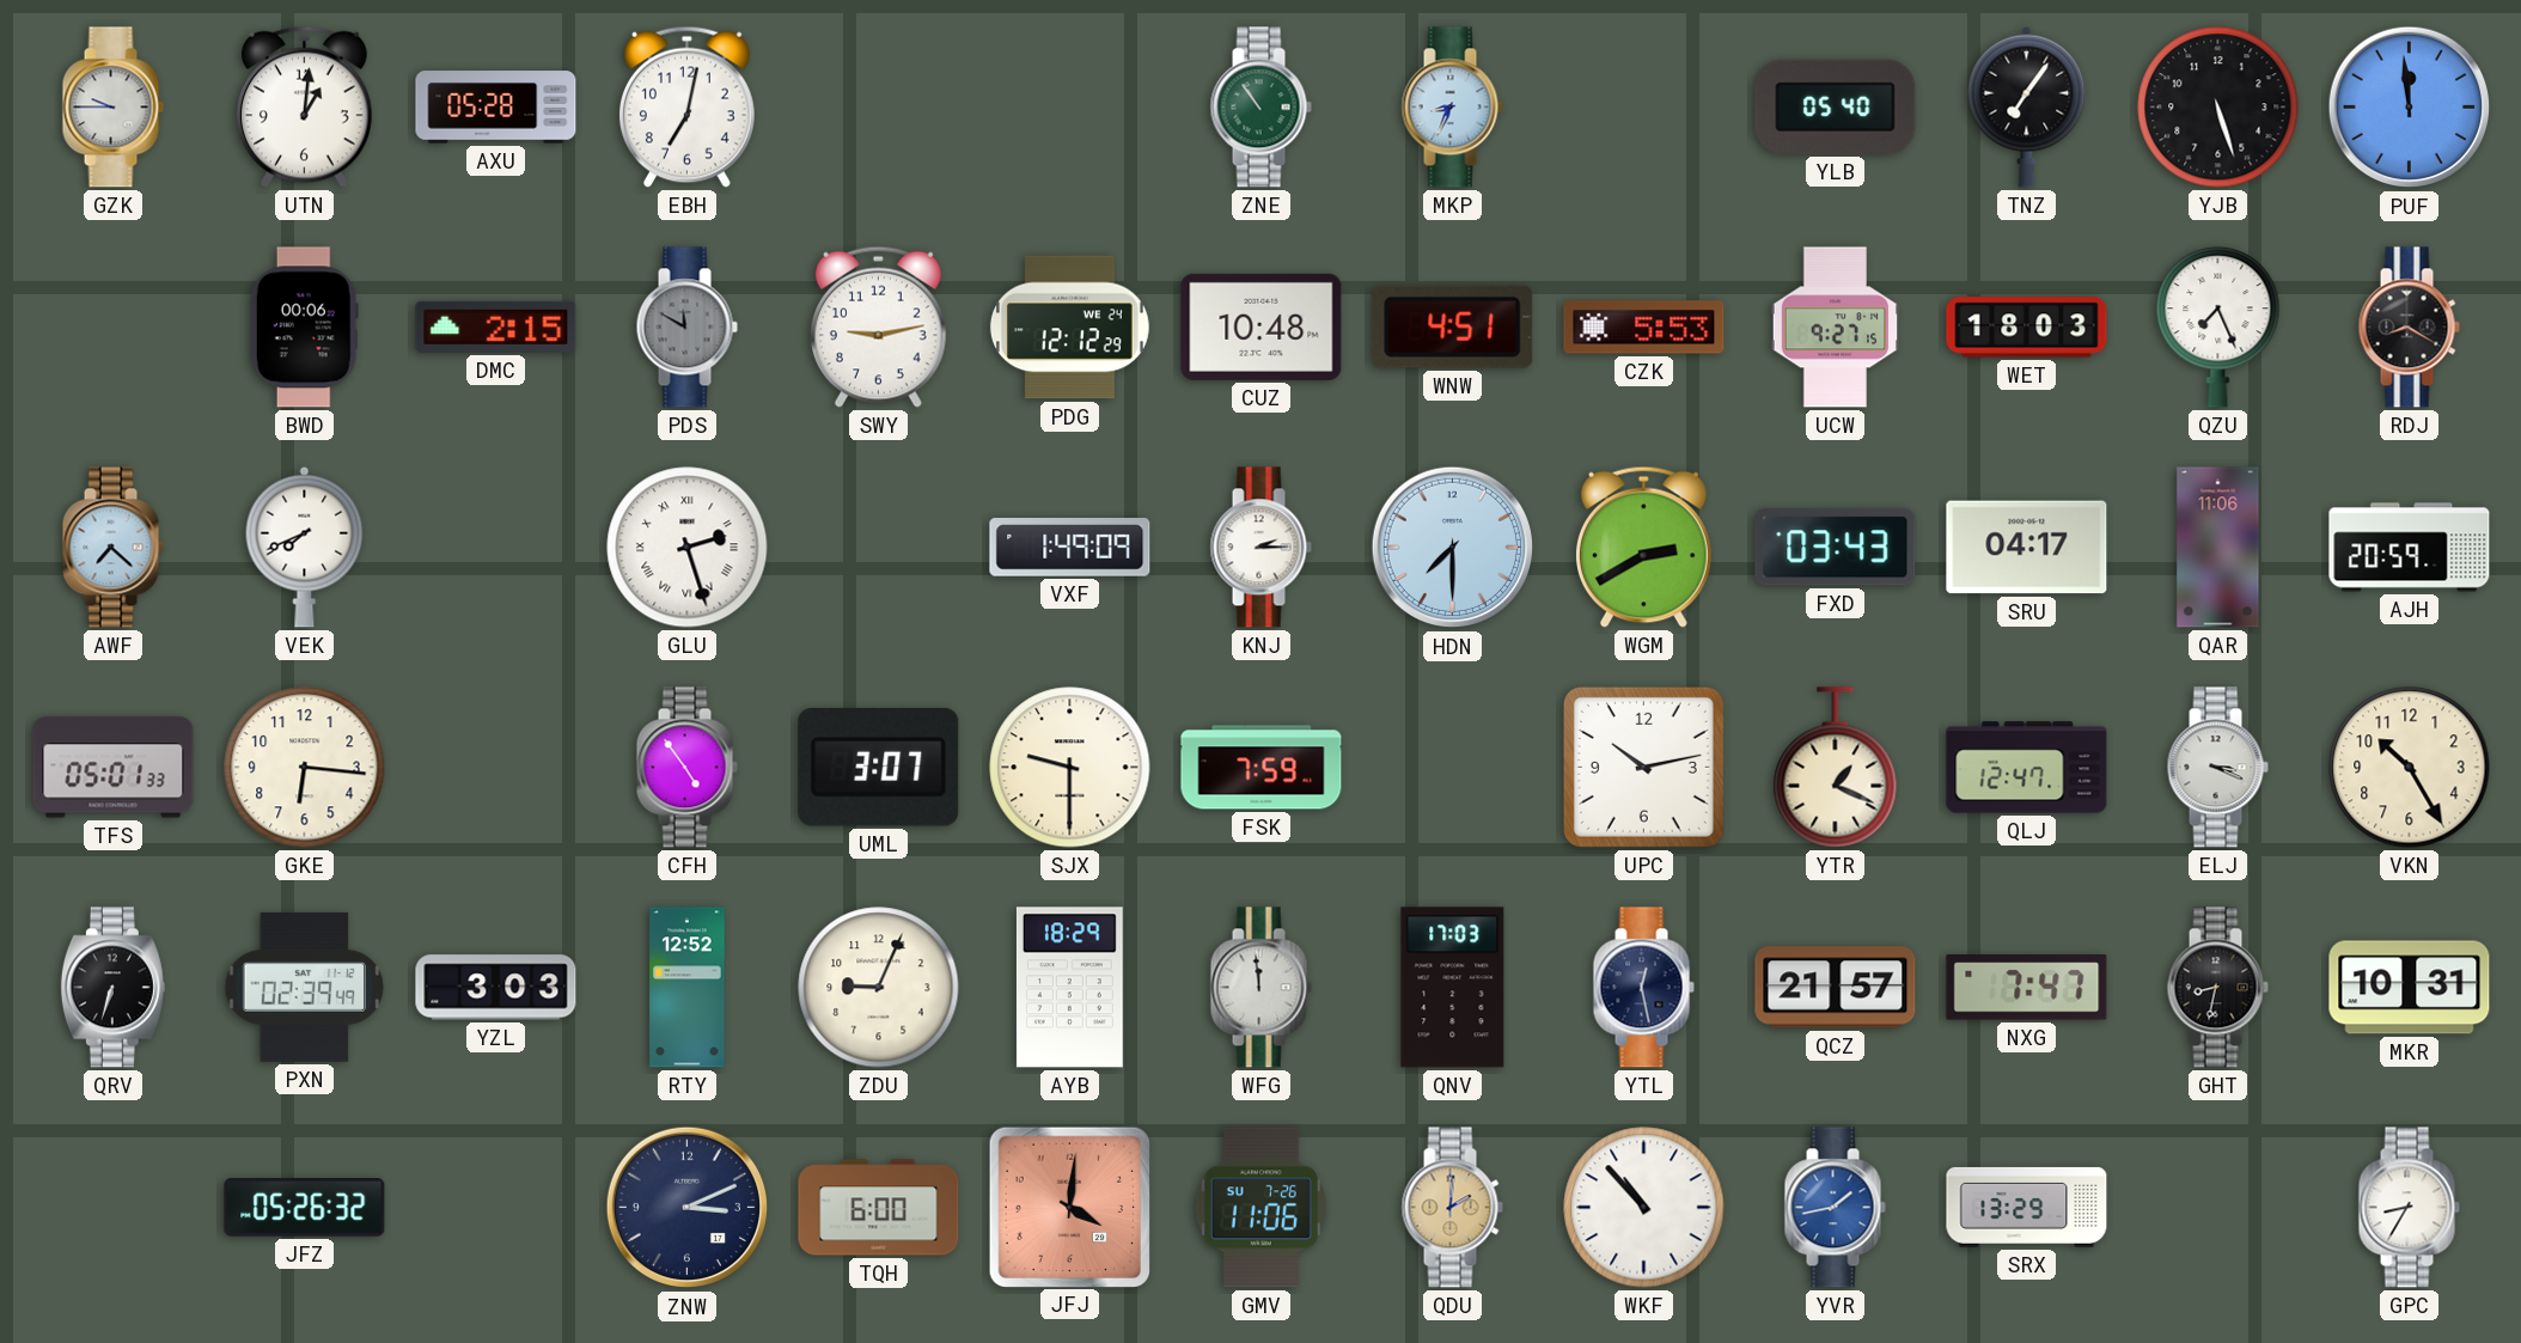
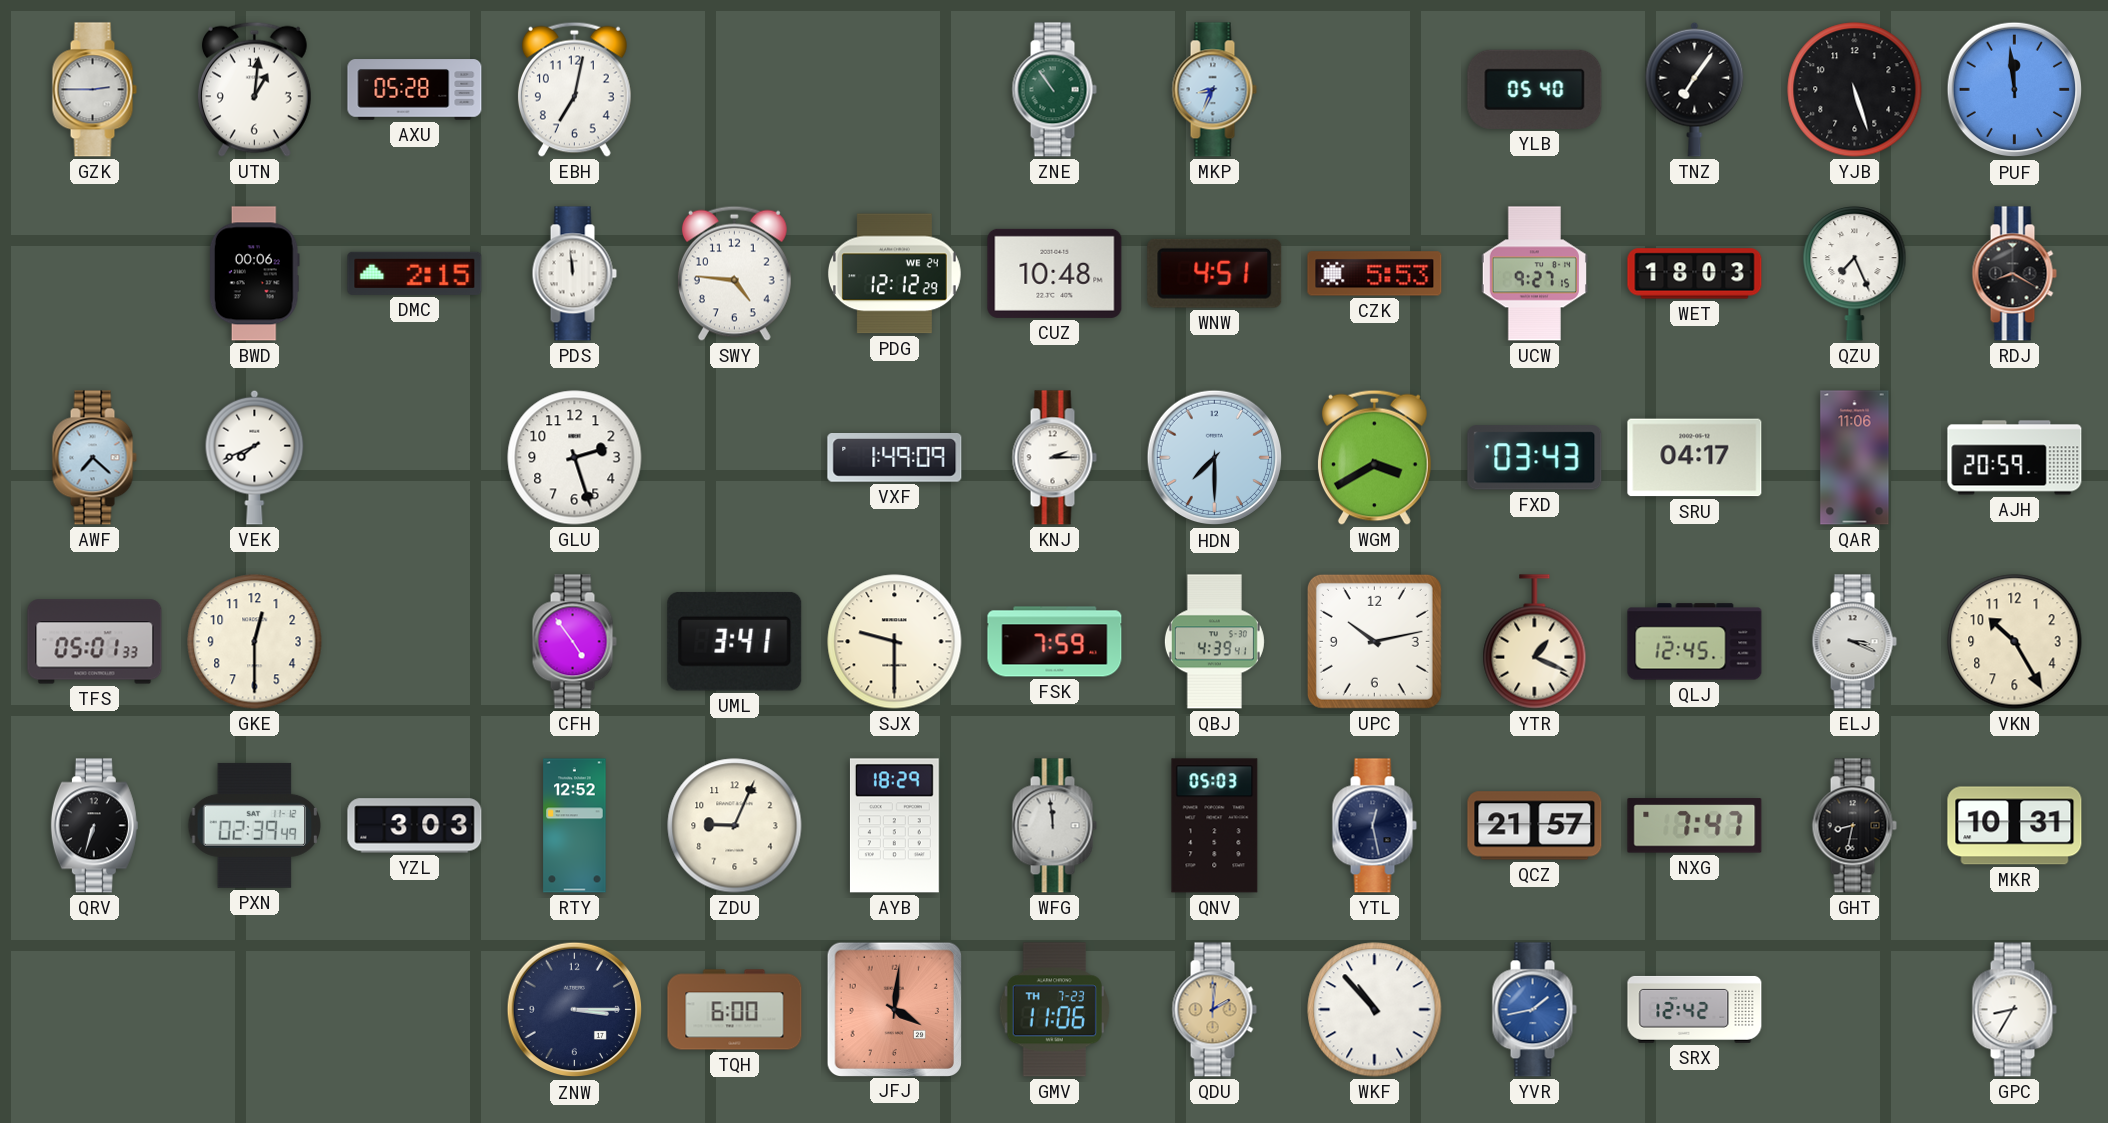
GZK: 9:45 -> 2:45 (94, 90)
PDS: 11:50 -> 11:59 (574, 274)
PDS dial: grey -> white (574, 274)
SWY: 9:13 -> 4:46 (734, 273)
GLU numerals: Roman -> Arabic (575, 458)
WGM: 2:40 -> 3:40 (1374, 457)
GKE: 6:16 -> 12:30 (255, 642)
UML: 3:07 -> 3:41 (735, 641)
QBJ: none -> 4:39 (1214, 642)
QLJ: 12:47 -> 12:45 (1695, 642)
QNV: 17:03 -> 05:03 (1215, 826)
JFZ: 05:26 -> none (305, 1208)
ZNW: 3:11 -> 3:15 (575, 1010)
GMV date: SU 7-26 -> TH 7-23 (1054, 1010)
SRX: 13:29 -> 12:42 (1695, 1009)
